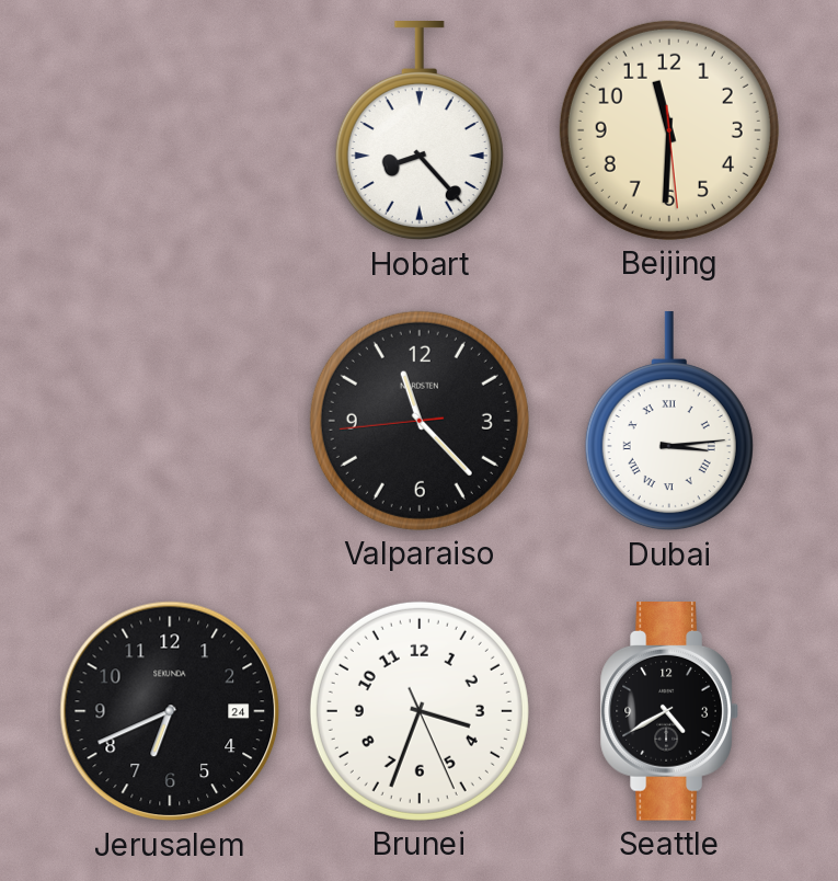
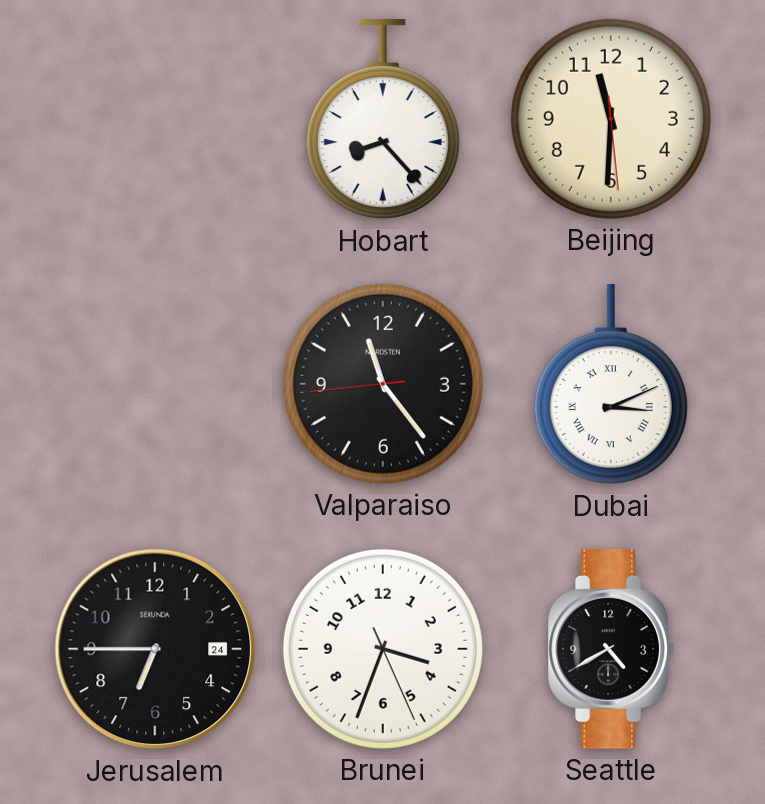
Valparaiso: 11:22 -> 11:23 (383, 384)
Dubai: 3:14 -> 3:11 (611, 385)
Jerusalem: 6:41 -> 6:45 (155, 649)
